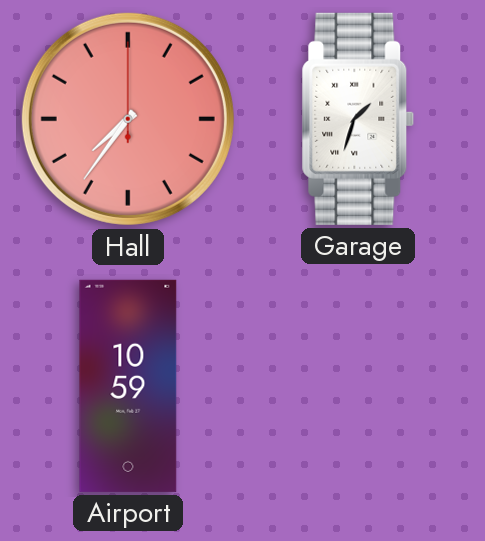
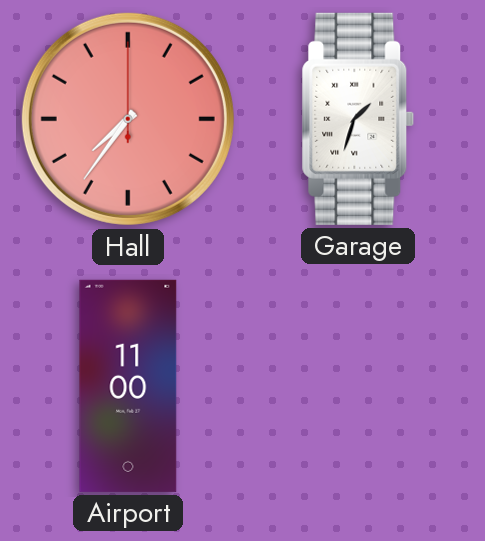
Airport: 10:59 -> 11:00 (128, 386)
